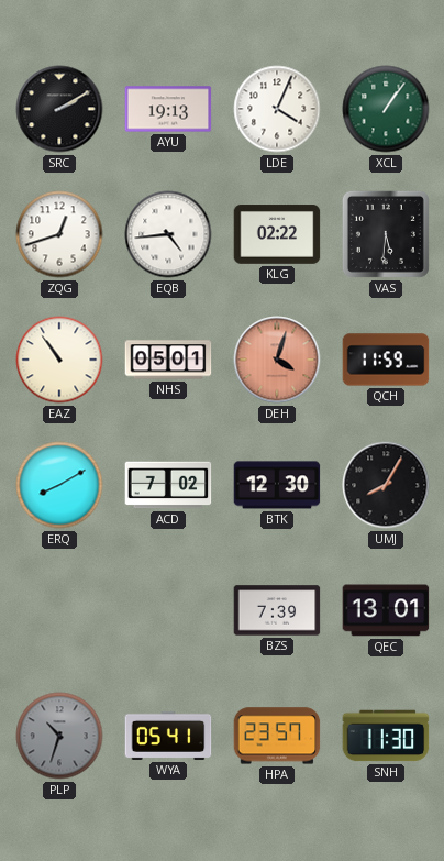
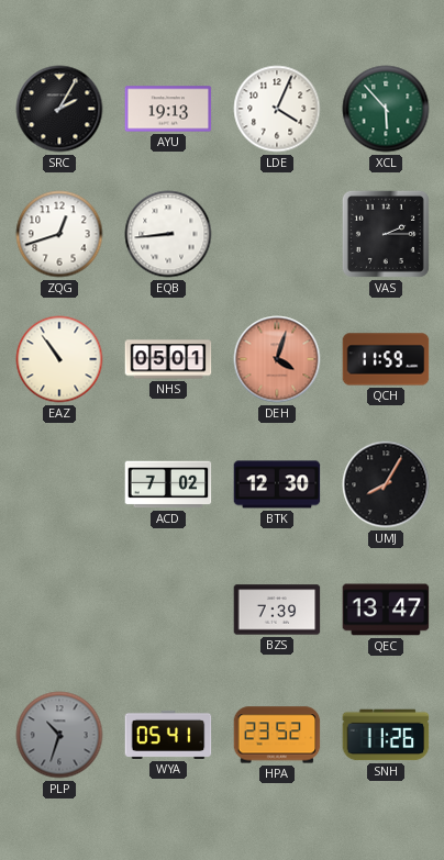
SRC: 2:10 -> 2:05 (59, 109)
XCL: 1:06 -> 5:53 (386, 109)
EQB: 4:44 -> 8:44 (168, 234)
KLG: 02:22 -> none (277, 234)
VAS: 5:31 -> 2:15 (386, 234)
ERQ: 8:10 -> none (59, 485)
QEC: 13:01 -> 13:47 (386, 610)
HPA: 23:57 -> 23:52 (277, 735)
SNH: 11:30 -> 11:26 (386, 735)
